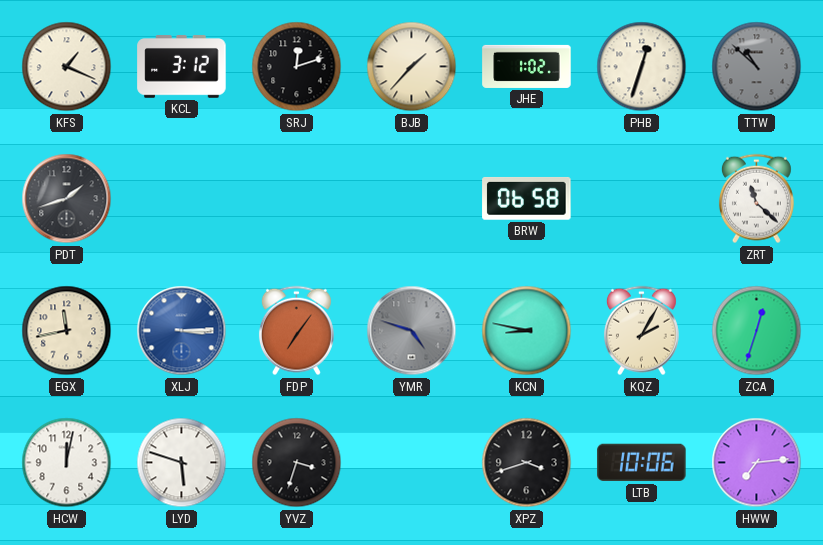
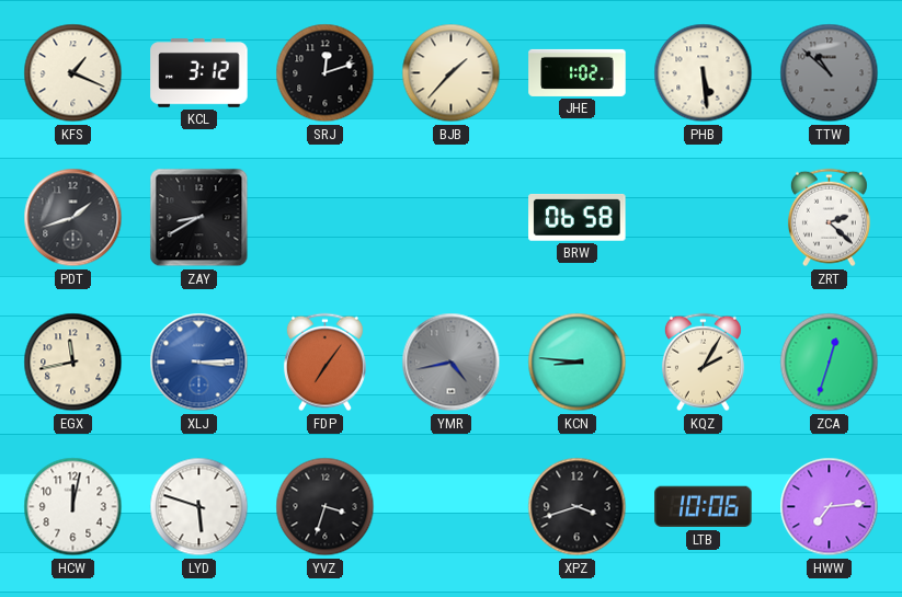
PHB: 12:33 -> 5:29 (704, 73)
ZAY: none -> 8:40 (199, 218)
ZRT: 11:22 -> 2:22 (829, 218)
YMR: 4:48 -> 4:43 (452, 363)
KCN: 8:47 -> 8:46 (578, 363)
